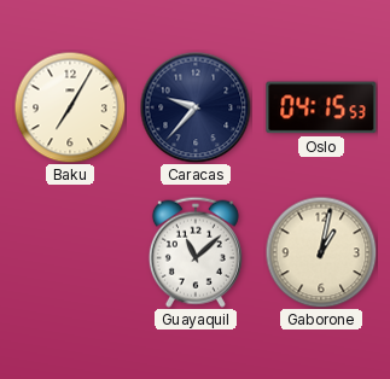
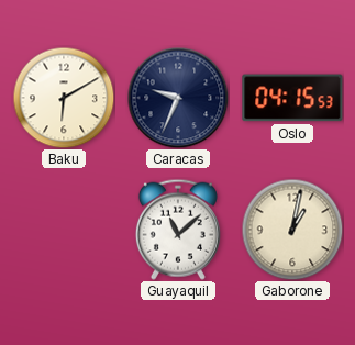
Baku: 7:05 -> 6:10 (64, 98)
Caracas: 9:37 -> 9:34 (178, 98)
